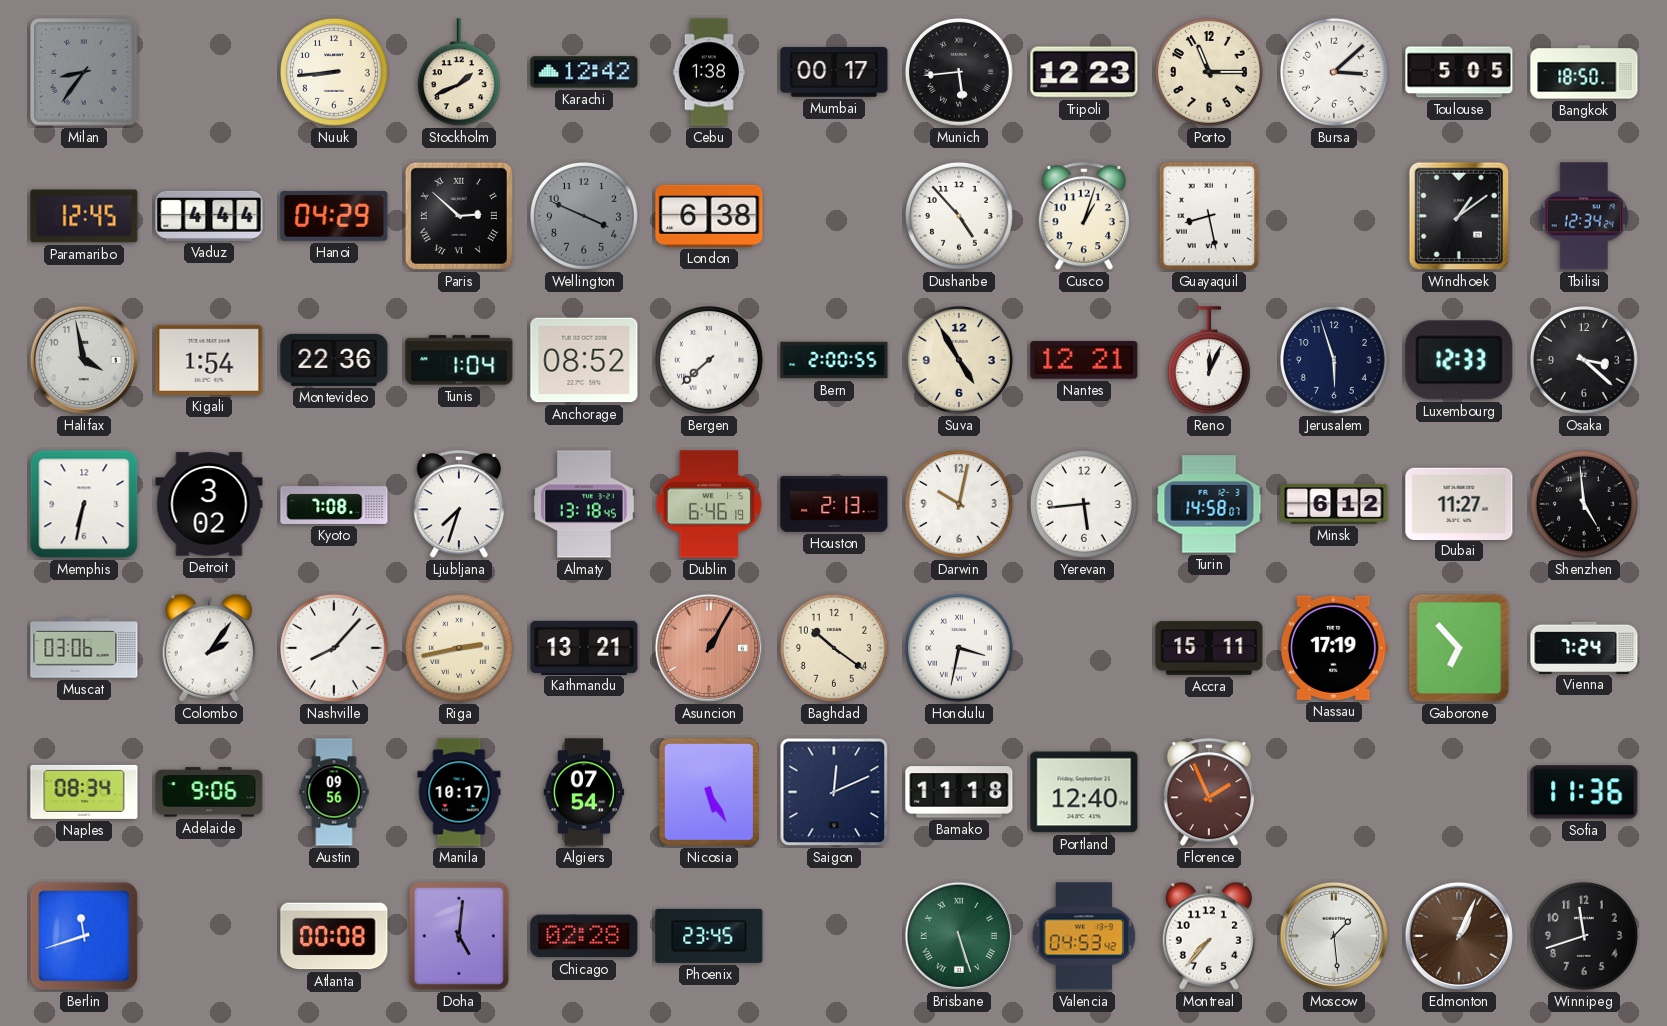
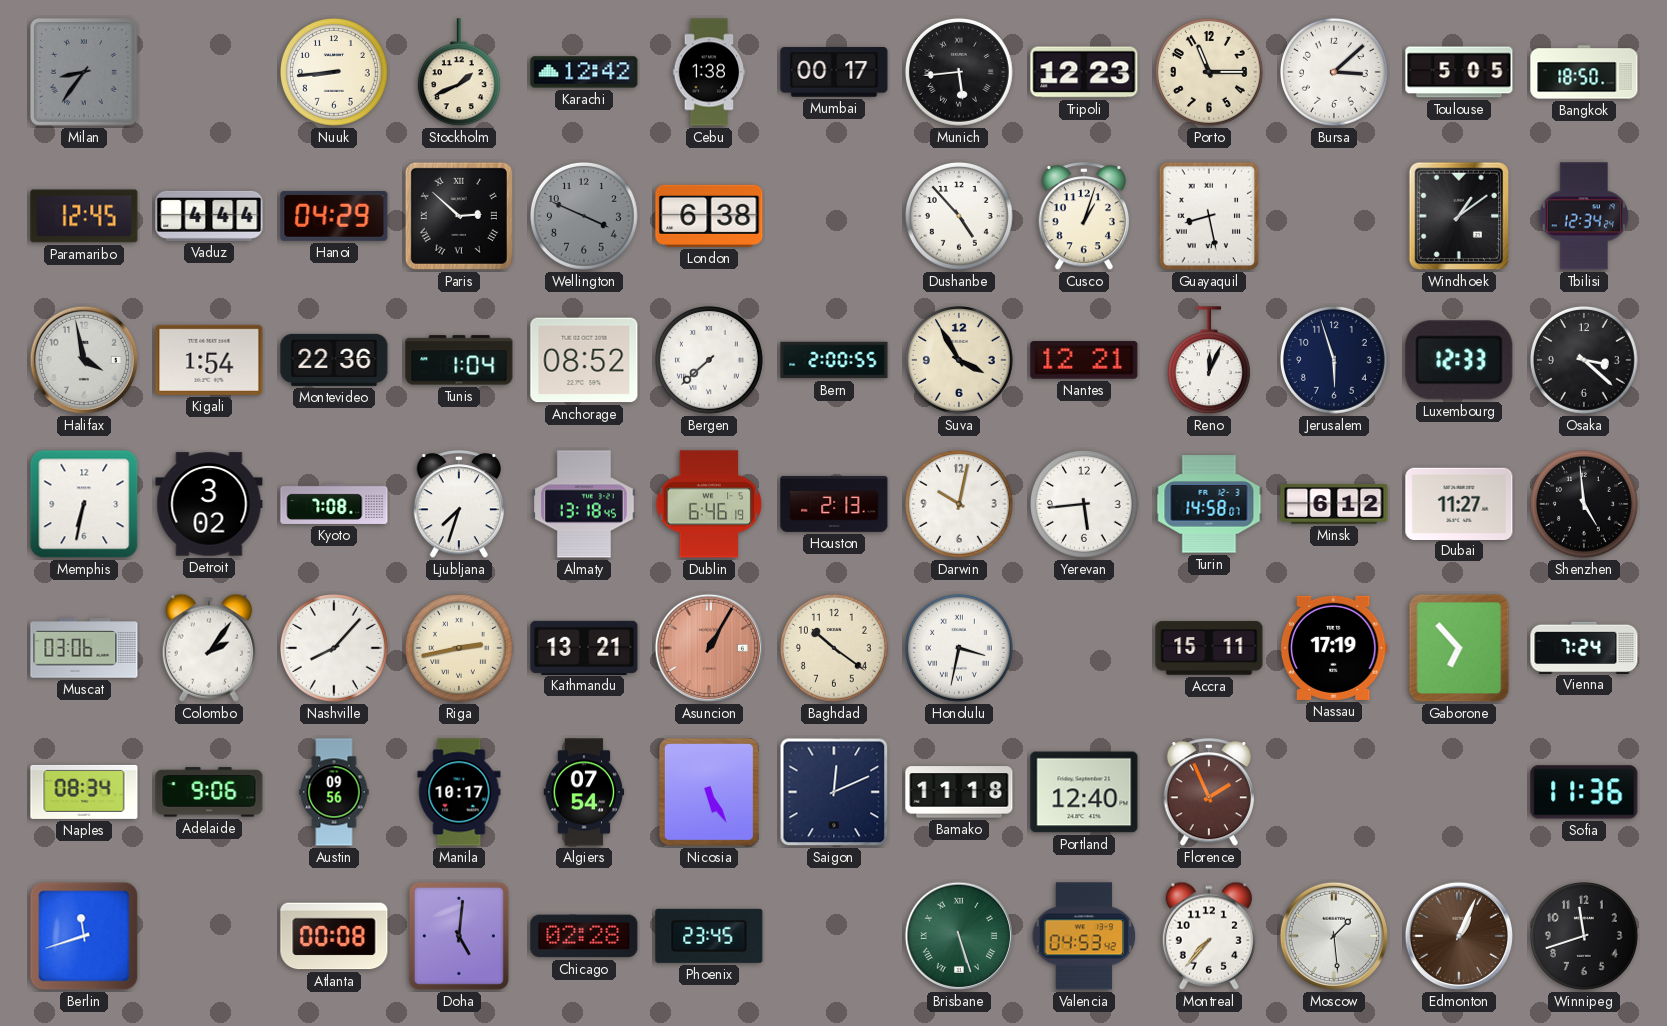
Suva: 4:55 -> 3:55 (960, 361)
